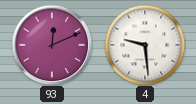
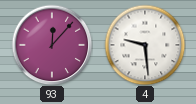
93: 12:11 -> 12:07 (52, 45)
